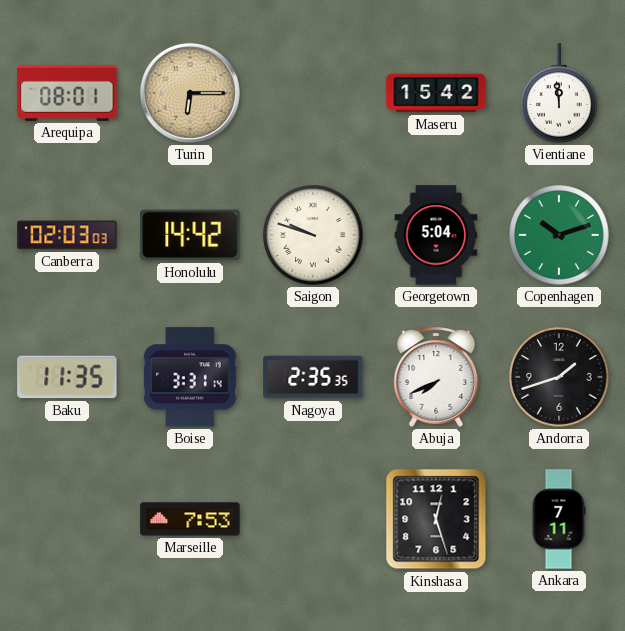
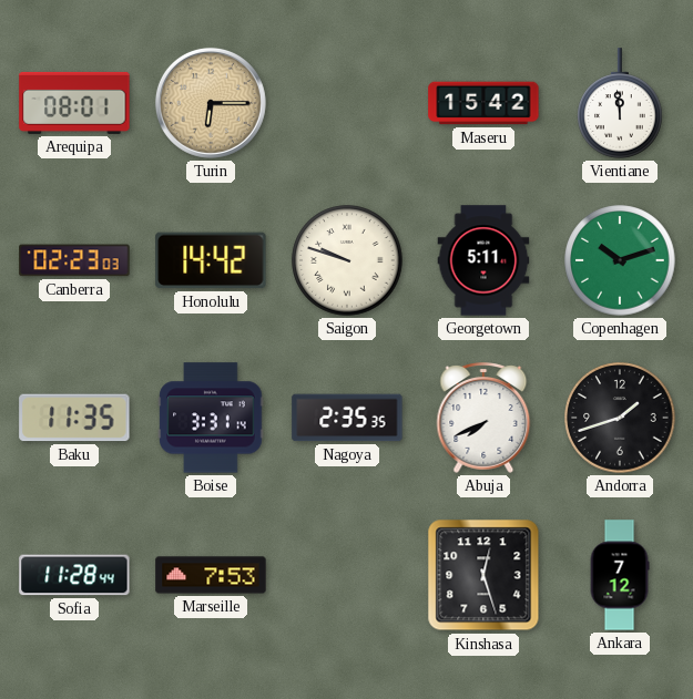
Canberra: 02:03 -> 02:23 (74, 260)
Georgetown: 5:04 -> 5:11 (483, 260)
Sofia: none -> 11:28 (74, 575)
Ankara: 7:11 -> 7:12 (620, 575)
